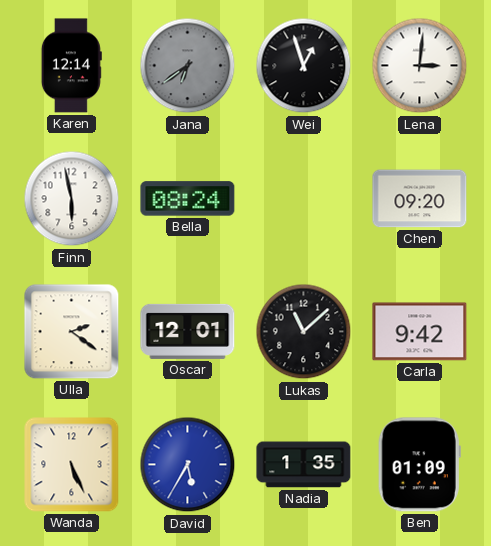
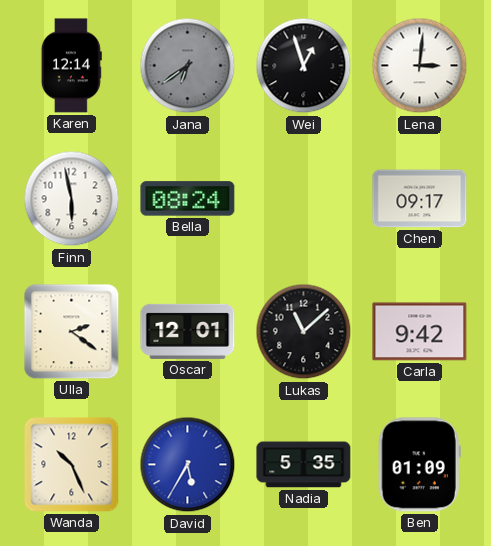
Chen: 09:20 -> 09:17 (420, 199)
Wanda: 5:26 -> 10:26 (72, 465)
Nadia: 1:35 -> 5:35 (304, 465)
